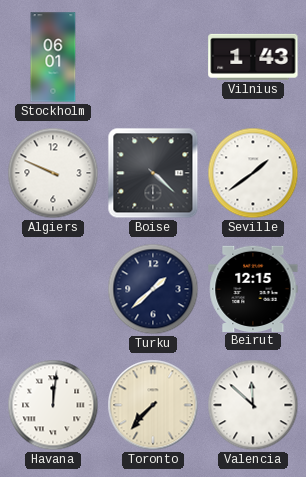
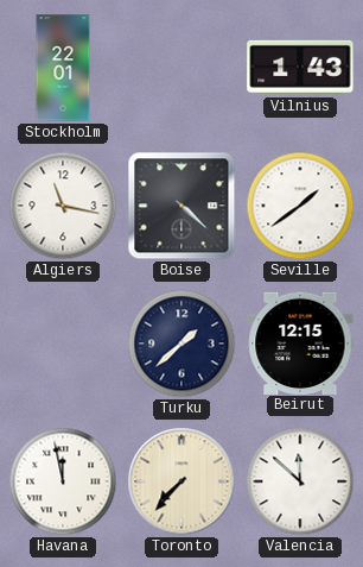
Stockholm: 06:01 -> 22:01 (63, 68)
Algiers: 9:49 -> 11:17 (63, 206)
Havana: 12:01 -> 11:58 (63, 481)
